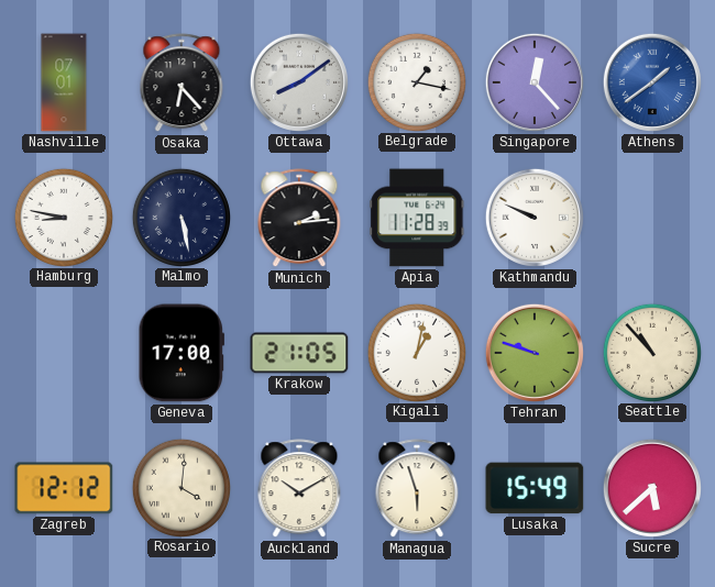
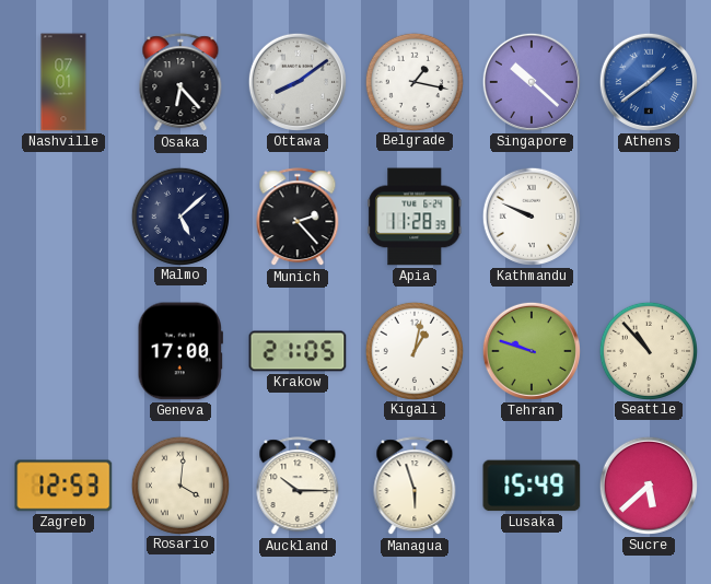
Singapore: 12:23 -> 10:22 (532, 82)
Hamburg: 8:47 -> none (63, 217)
Malmo: 5:28 -> 5:08 (179, 215)
Munich: 2:14 -> 2:23 (298, 218)
Zagreb: 12:12 -> 12:53 (63, 486)
Auckland: 10:10 -> 10:15 (298, 487)
